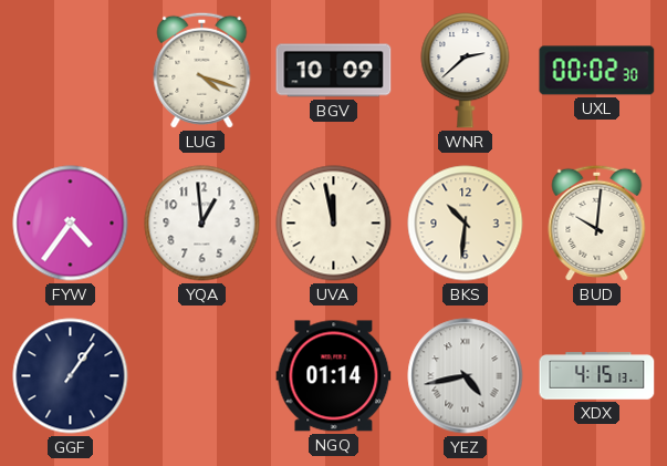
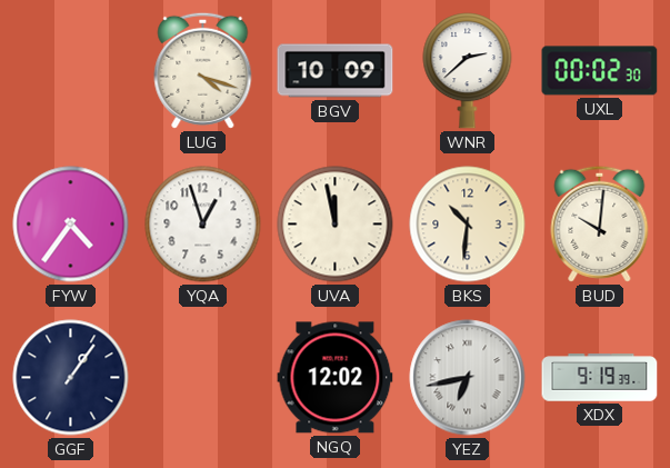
YQA: 12:59 -> 12:57 (203, 225)
NGQ: 01:14 -> 12:02 (336, 378)
YEZ: 4:43 -> 6:43 (468, 378)
XDX: 4:15 -> 9:19 (600, 378)
